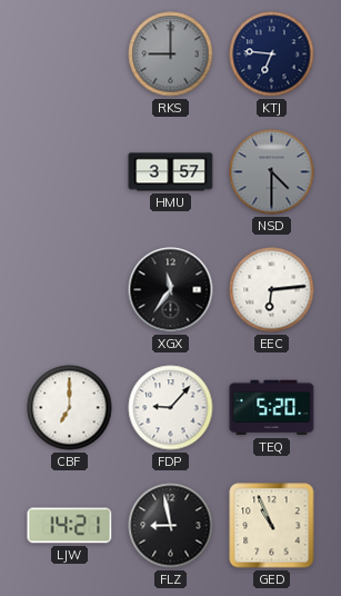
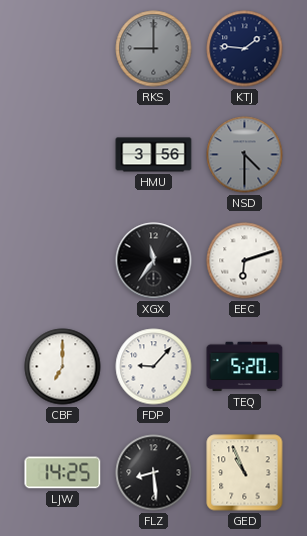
KTJ: 6:46 -> 1:46 (245, 49)
HMU: 3:57 -> 3:56 (154, 155)
EEC: 6:14 -> 6:12 (245, 261)
LJW: 14:21 -> 14:25 (63, 473)
FLZ: 8:58 -> 8:29 (154, 473)
